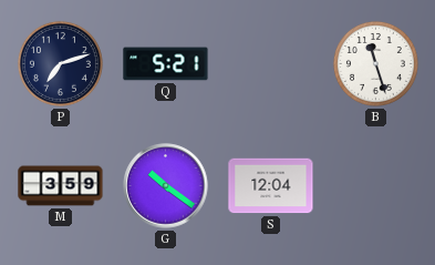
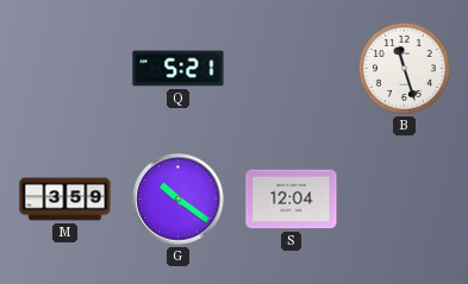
P: 7:12 -> none (60, 63)
